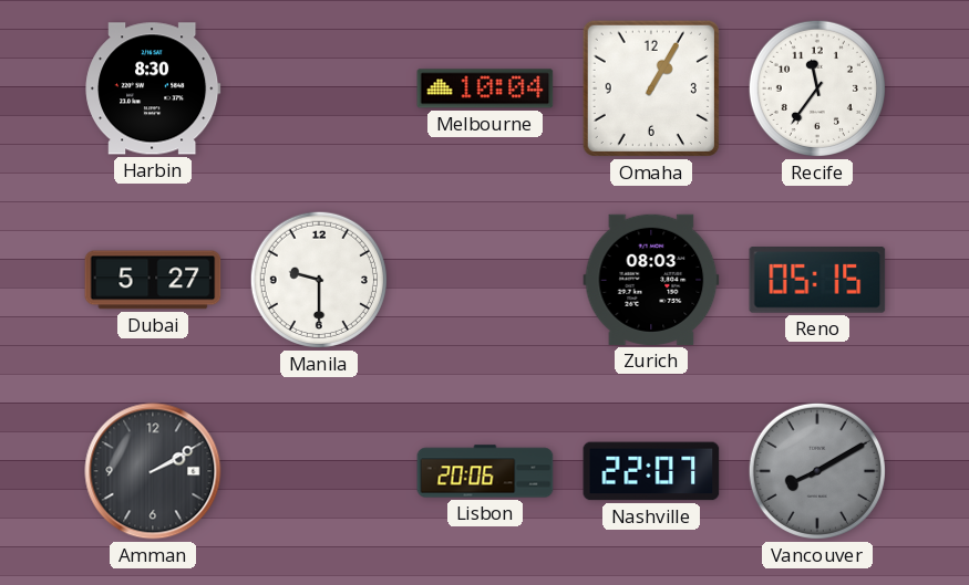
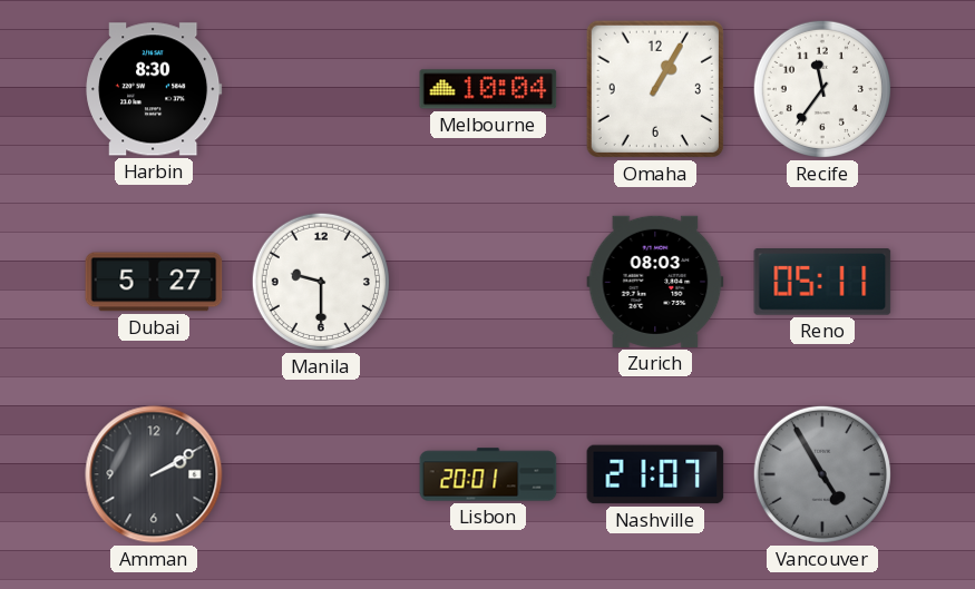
Reno: 05:15 -> 05:11 (822, 283)
Lisbon: 20:06 -> 20:01 (488, 474)
Nashville: 22:07 -> 21:07 (655, 474)
Vancouver: 8:10 -> 4:55 (822, 474)
